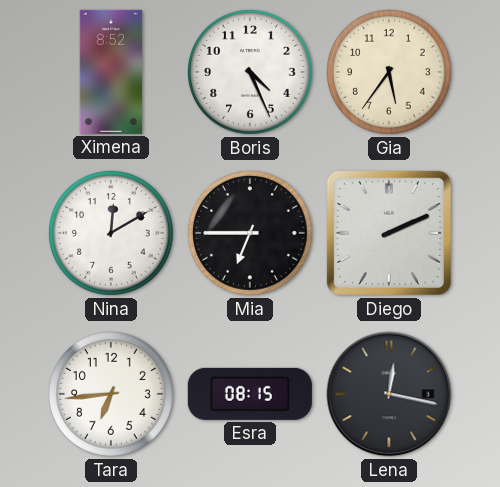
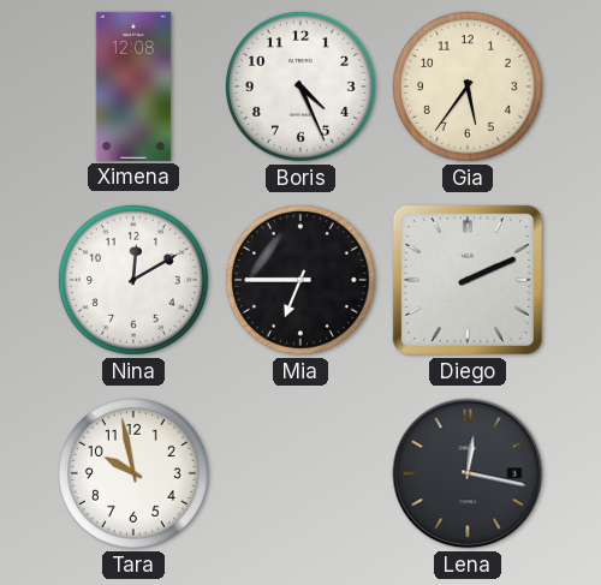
Ximena: 8:52 -> 12:08 (133, 86)
Tara: 6:44 -> 9:58 (133, 473)
Esra: 08:15 -> none (250, 394)
